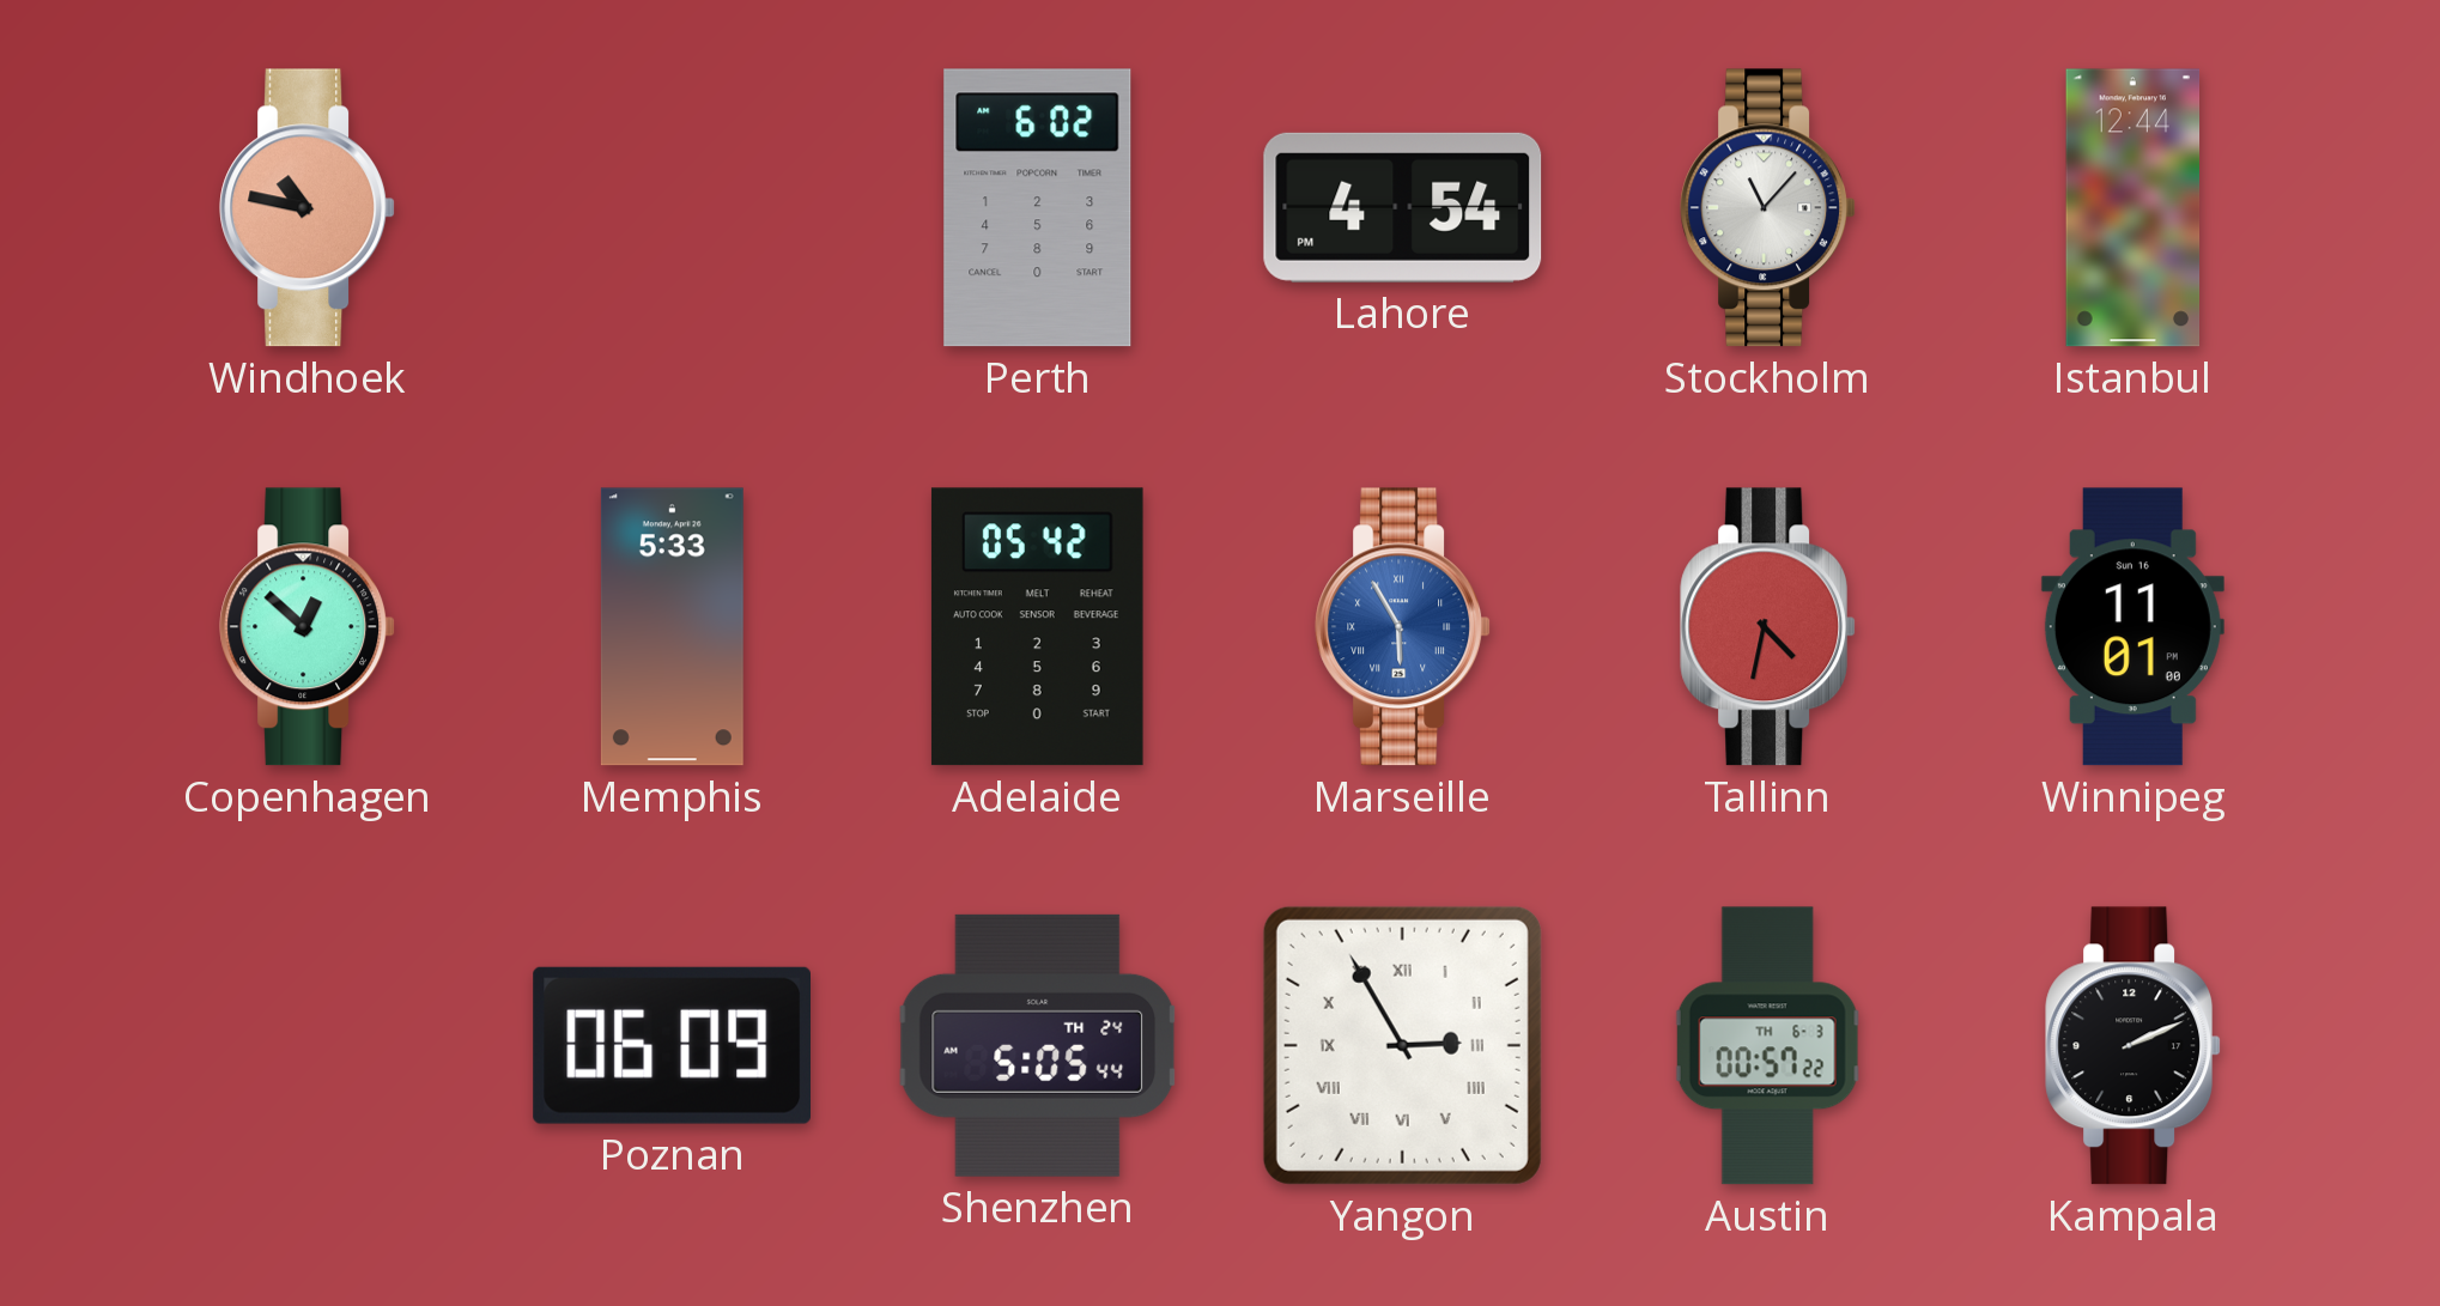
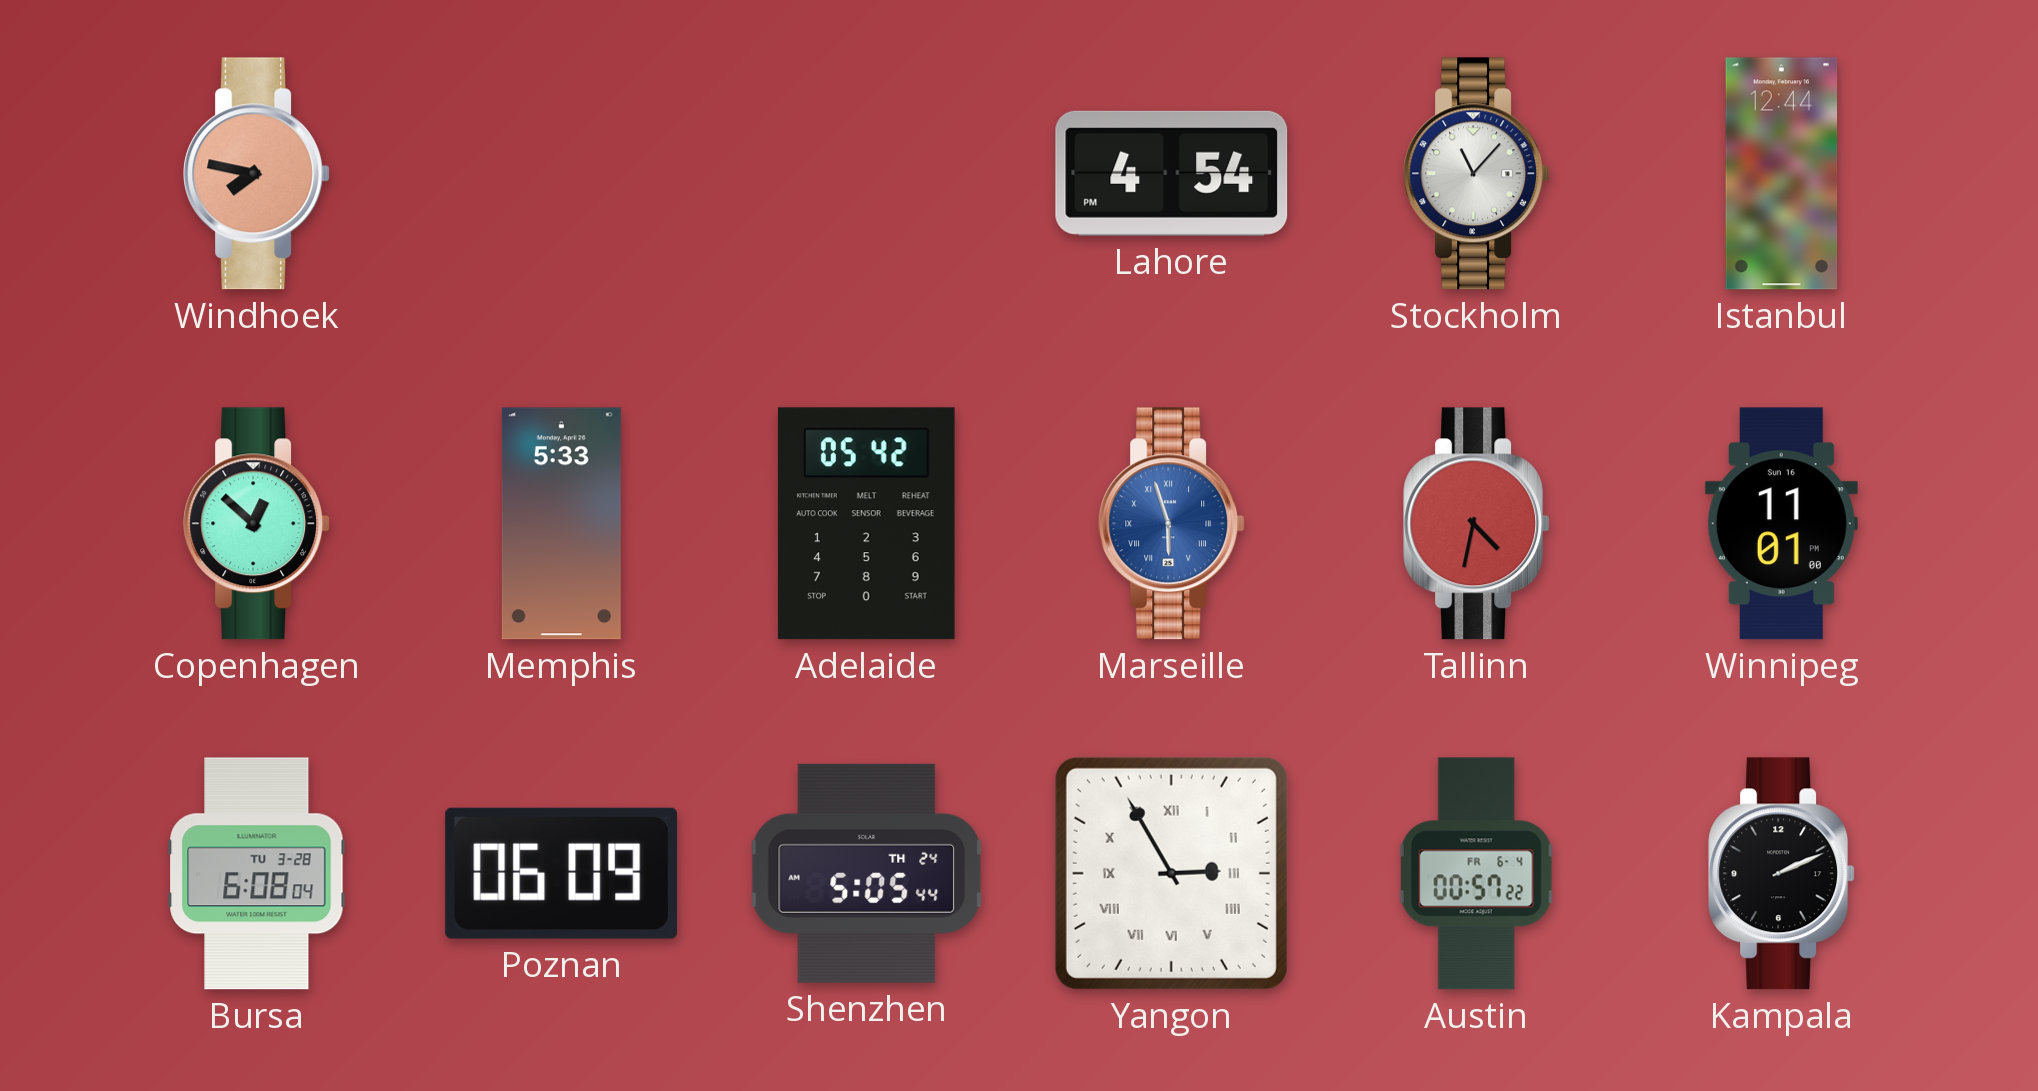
Windhoek: 10:47 -> 7:47 (257, 174)
Perth: 6:02 -> none (1038, 208)
Marseille: 5:55 -> 5:57 (1172, 524)
Bursa: none -> 6:08 (257, 874)
Austin date: TH 6-3 -> FR 6-4 (1476, 874)
